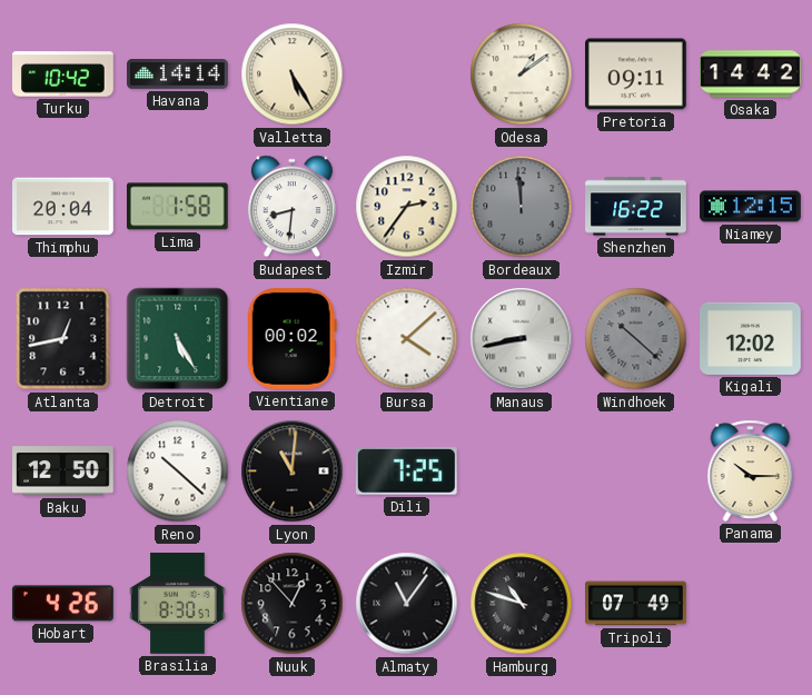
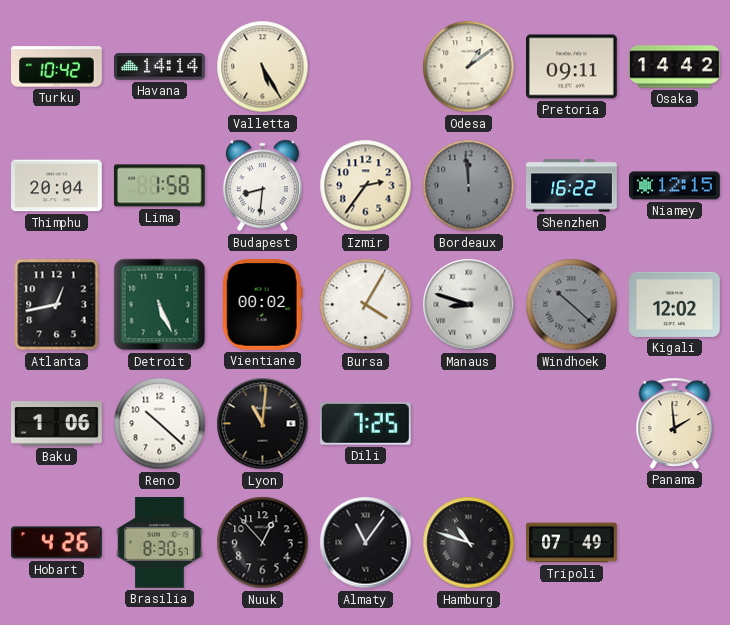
Detroit: 5:25 -> 5:26 (160, 305)
Bursa: 4:08 -> 4:05 (366, 305)
Manaus: 8:43 -> 8:48 (469, 305)
Baku: 12:50 -> 1:06 (57, 424)
Panama: 10:15 -> 1:59 (675, 423)
